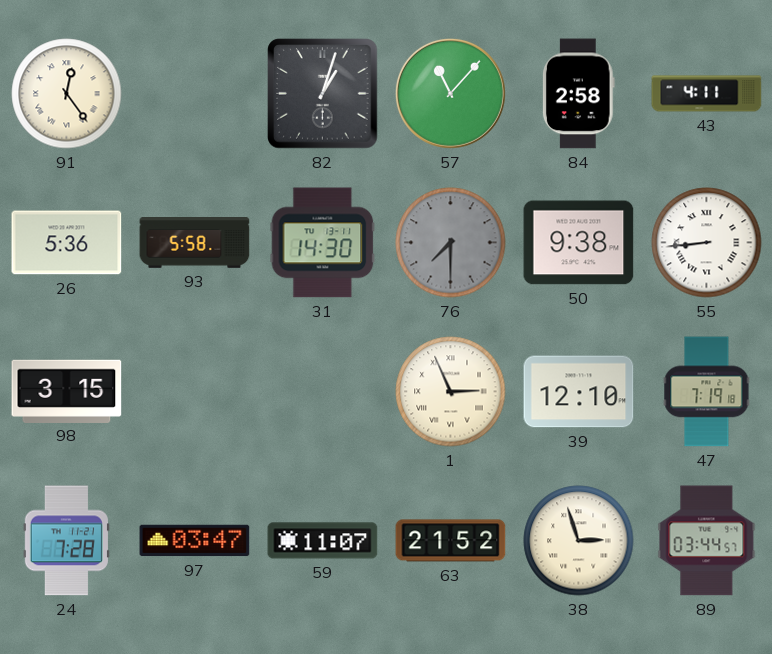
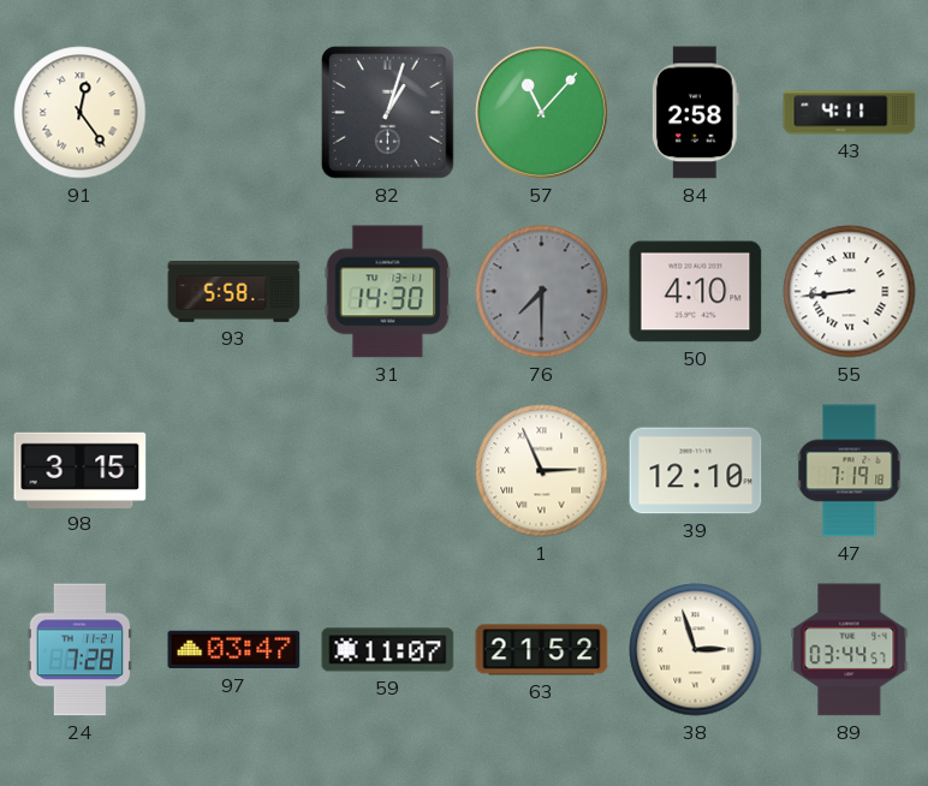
26: 5:36 -> none (67, 243)
50: 9:38 -> 4:10 (696, 292)
